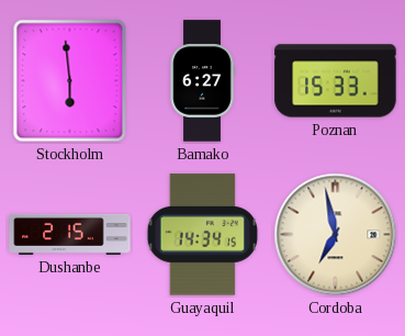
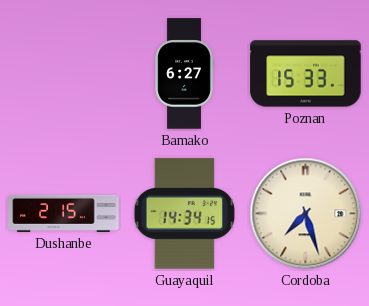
Stockholm: 5:59 -> none (70, 81)
Cordoba: 6:58 -> 7:27 (306, 214)
